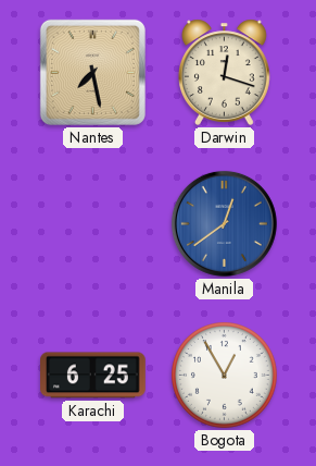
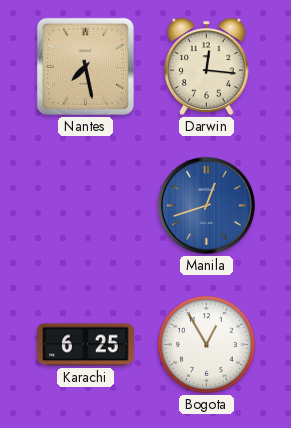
Darwin: 12:18 -> 12:16 (206, 66)
Manila: 12:39 -> 12:42 (206, 205)
